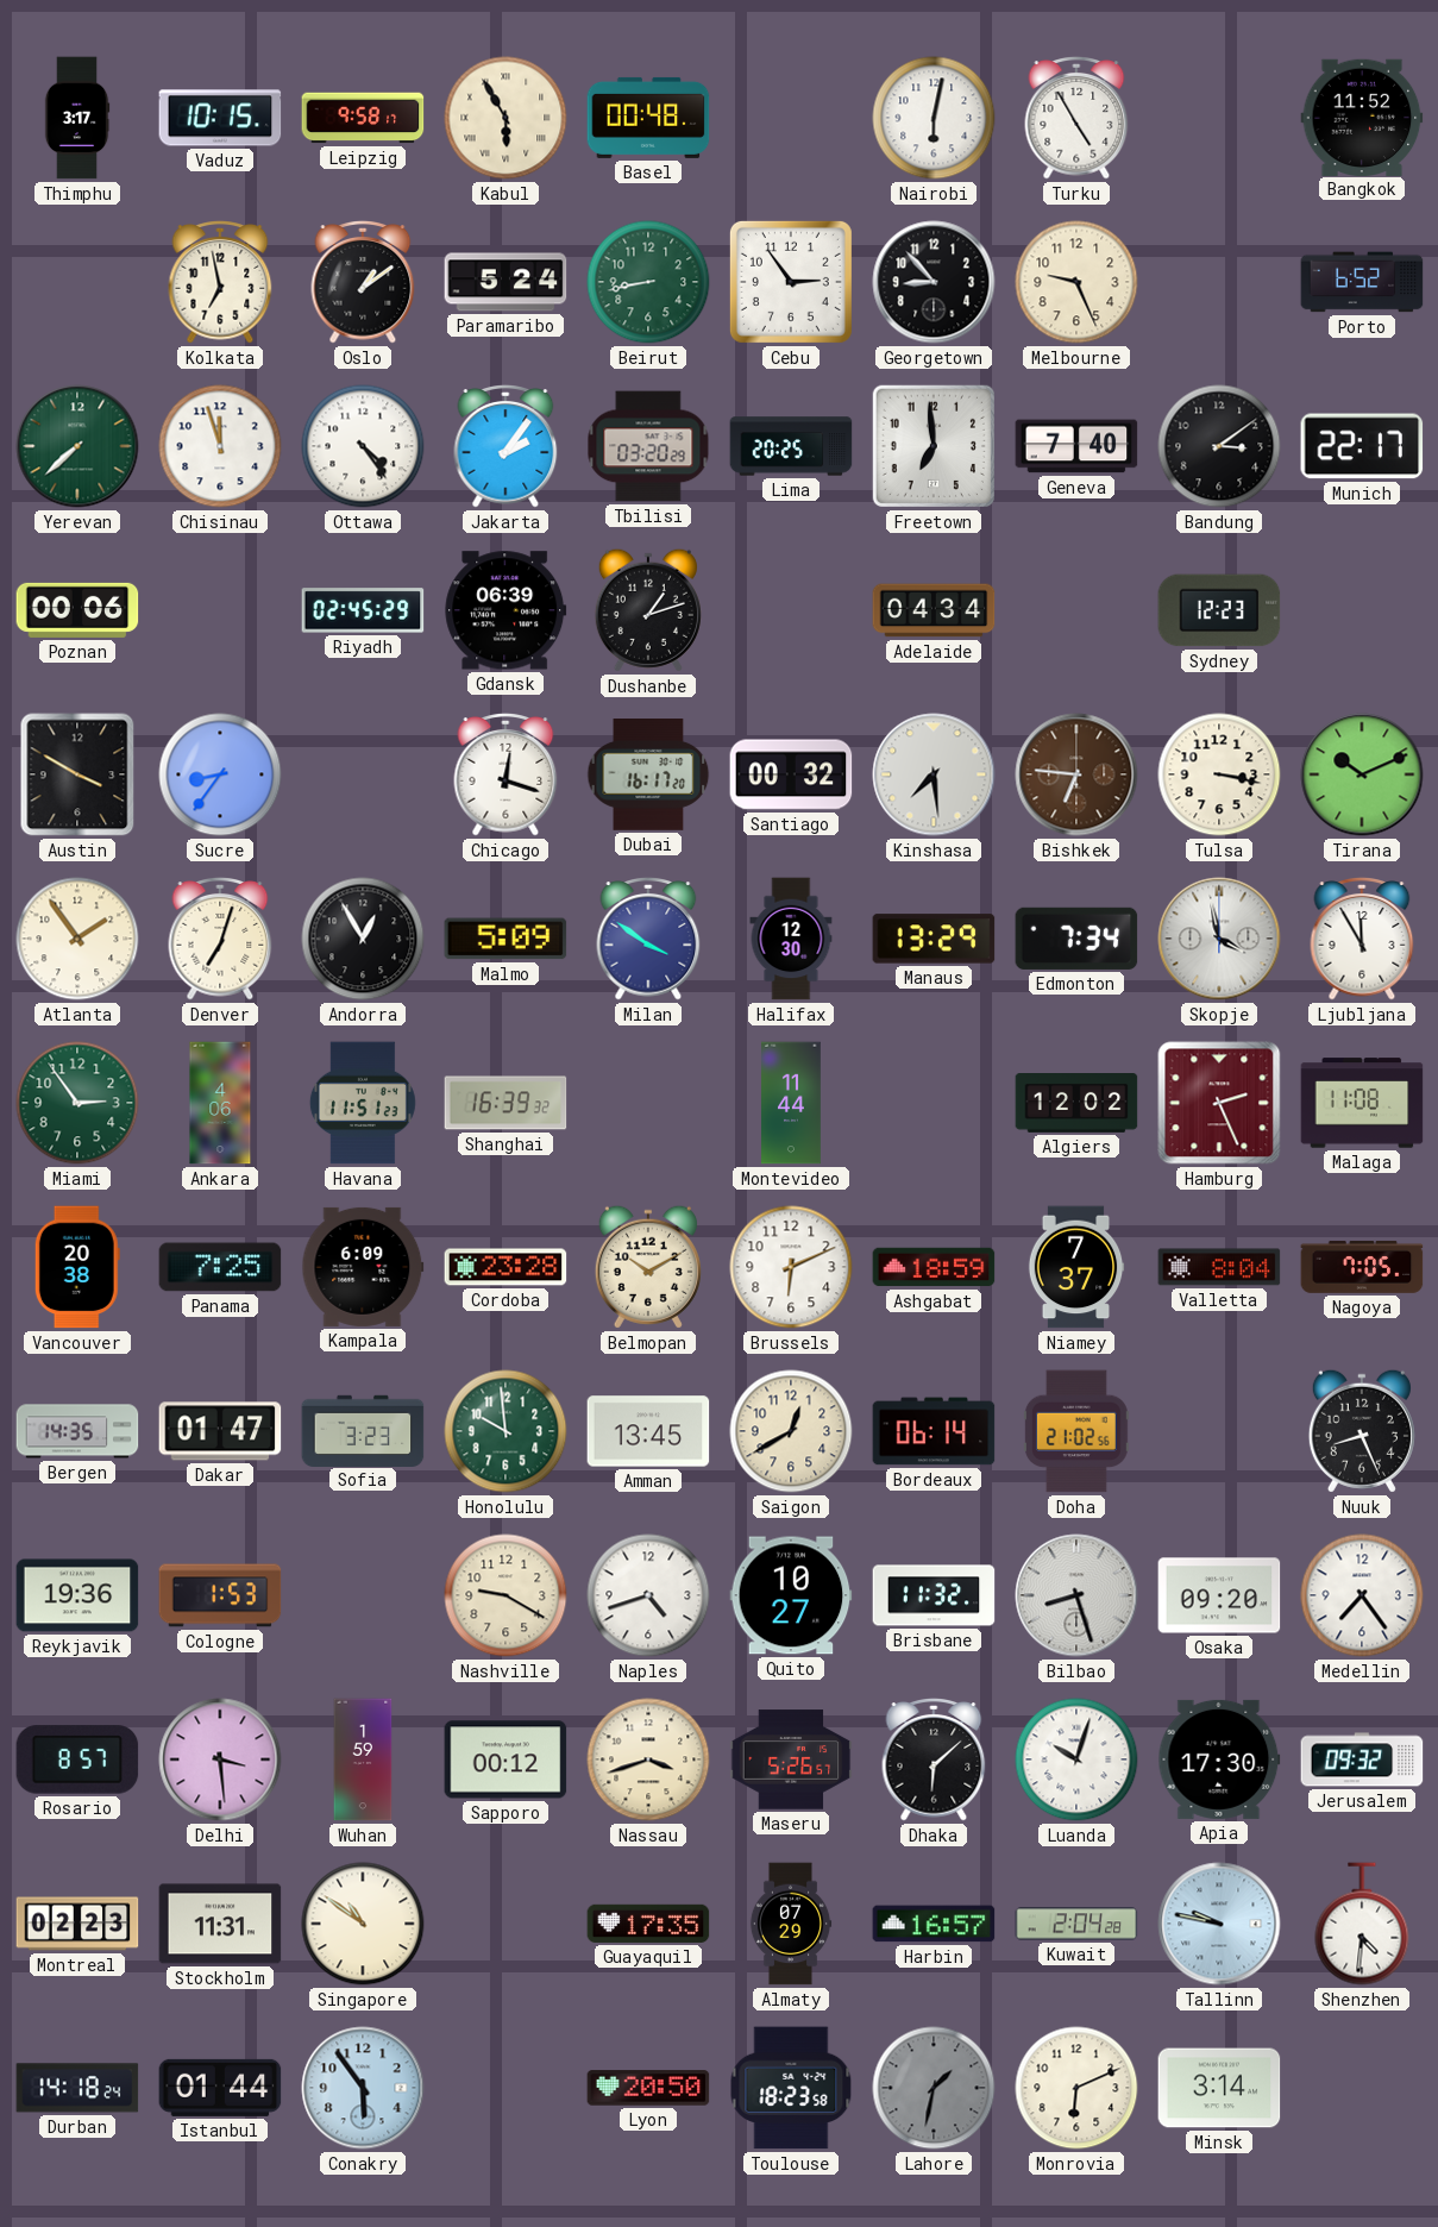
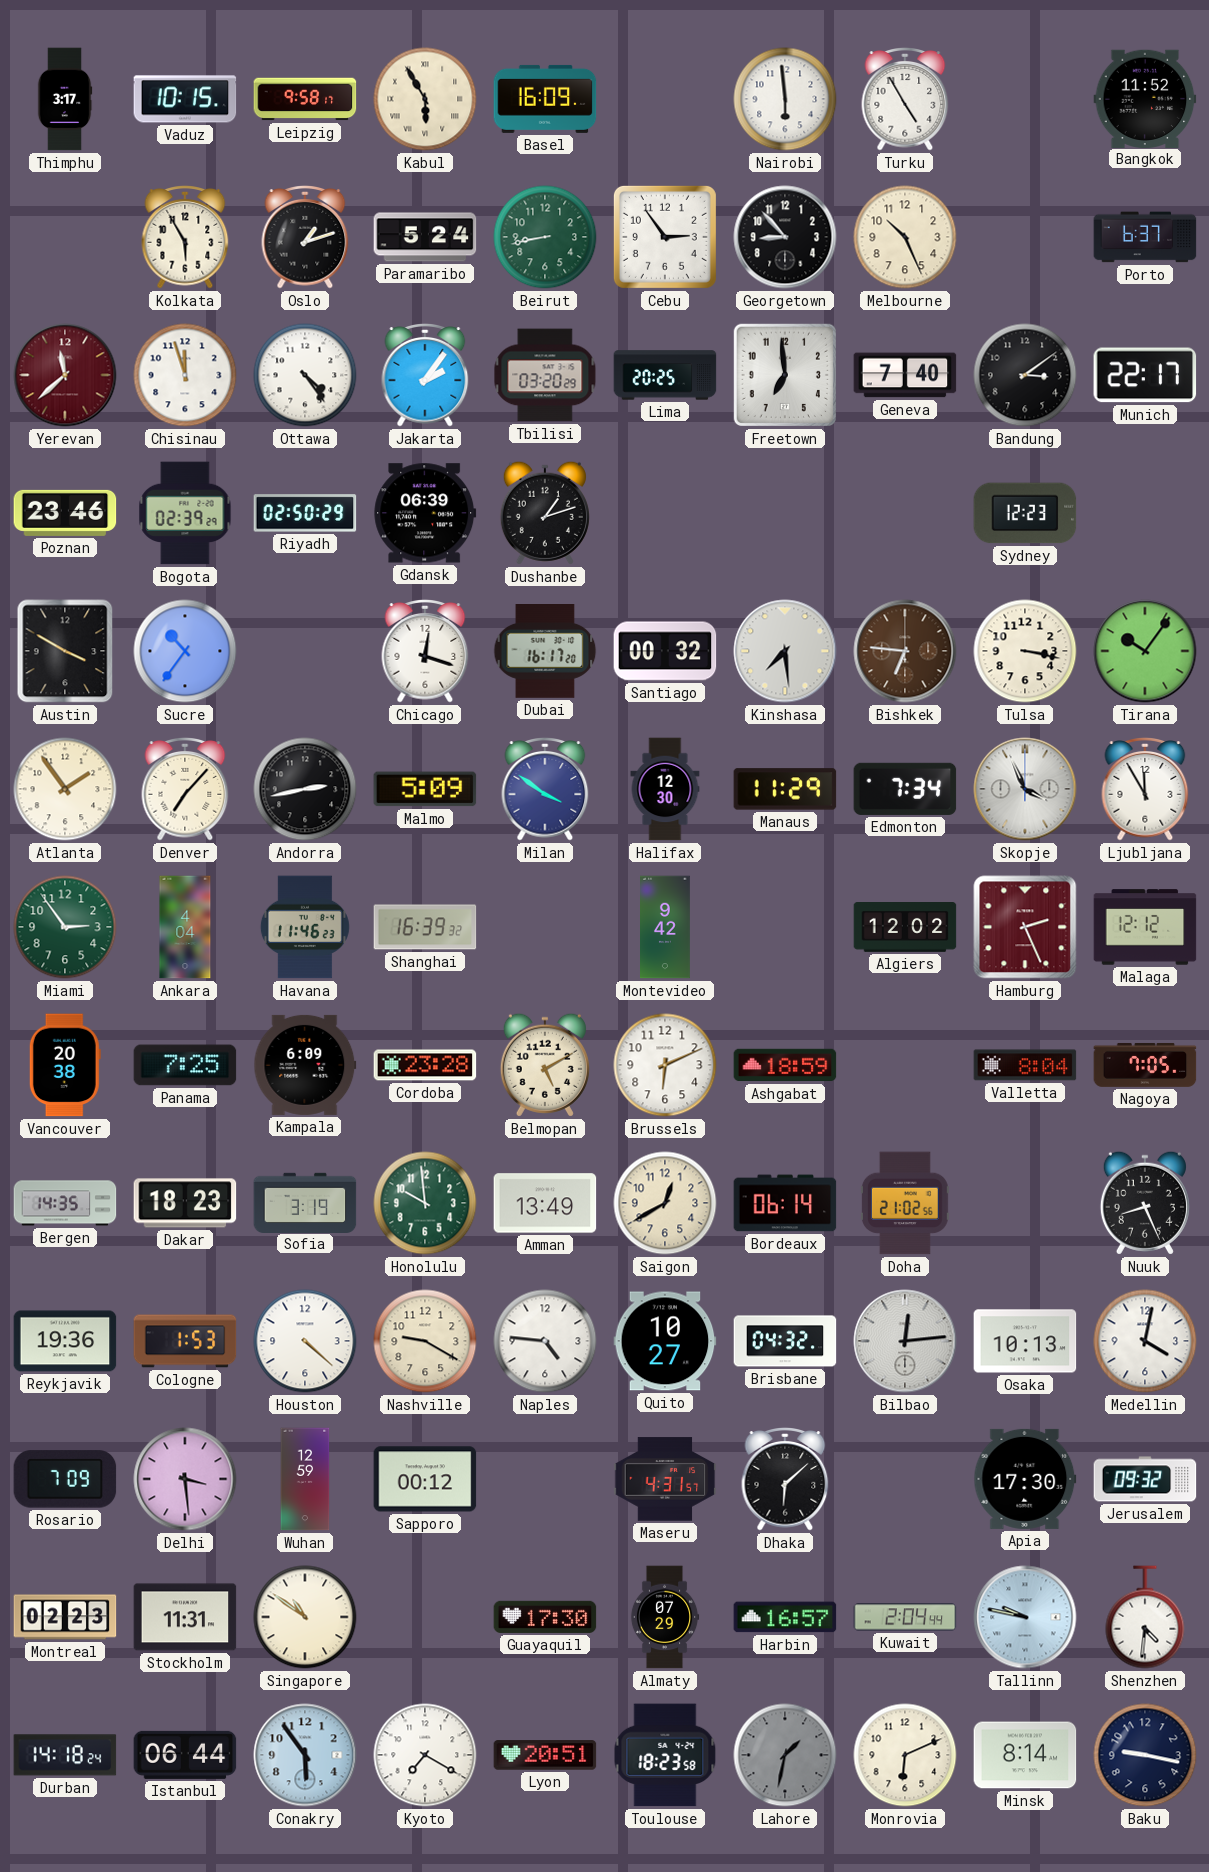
Basel: 00:48 -> 16:09 (545, 99)
Nairobi: 6:02 -> 5:59 (785, 99)
Kolkata: 6:58 -> 5:55 (185, 238)
Oslo: 1:09 -> 1:12 (305, 238)
Melbourne: 9:26 -> 10:26 (905, 237)
Porto: 6:52 -> 6:37 (1145, 237)
Yerevan: 7:38 -> 11:38 (65, 375)
Yerevan dial: green -> burgundy (65, 375)
Poznan: 00:06 -> 23:46 (65, 513)
Bogota: none -> 02:39 (185, 513)
Riyadh: 02:45 -> 02:50 (305, 513)
Adelaide: 04:34 -> none (934, 610)
Sucre: 8:36 -> 10:36 (185, 651)
Tirana: 10:11 -> 10:06 (1145, 651)
Denver: 7:03 -> 7:07 (185, 790)
Andorra: 12:55 -> 2:43 (305, 789)
Manaus: 13:29 -> 11:29 (785, 789)
Skopje: 3:58 -> 3:56 (1025, 789)
Ankara: 4:06 -> 4:04 (185, 927)
Havana: 11:51 -> 11:46 (305, 927)
Montevideo: 11:44 -> 9:42 (666, 927)
Malaga: 11:08 -> 12:12 (1145, 927)
Belmopan: 10:10 -> 5:10 (545, 1065)
Niamey: 7:37 -> none (1076, 1267)
Dakar: 01:47 -> 18:23 (185, 1203)
Sofia: 3:23 -> 3:19 (305, 1202)
Amman: 13:45 -> 13:49 (545, 1203)
Houston: none -> 4:22 (305, 1341)
Naples: 4:42 -> 4:46 (545, 1341)
Brisbane: 11:32 -> 04:32 (785, 1341)
Bilbao: 8:27 -> 12:14 (905, 1341)
Osaka: 09:20 -> 10:13 (1025, 1341)
Medellin: 7:24 -> 4:02 (1145, 1341)
Rosario: 8:57 -> 7:09 (65, 1479)
Wuhan: 1:59 -> 12:59 (305, 1479)
Nassau: 3:42 -> none (648, 1759)
Maseru: 5:26 -> 4:31 (665, 1479)
Luanda: 10:03 -> none (1076, 1759)
Guayaquil: 17:35 -> 17:30 (545, 1617)
Kuwait: 2:04:28 -> 2:04:44 (905, 1617)
Istanbul: 01:44 -> 06:44 (185, 1755)
Kyoto: none -> 7:20 (425, 1755)
Lyon: 20:50 -> 20:51 (545, 1755)
Minsk: 3:14 -> 8:14 (1025, 1755)
Baku: none -> 9:17 (1145, 1755)
